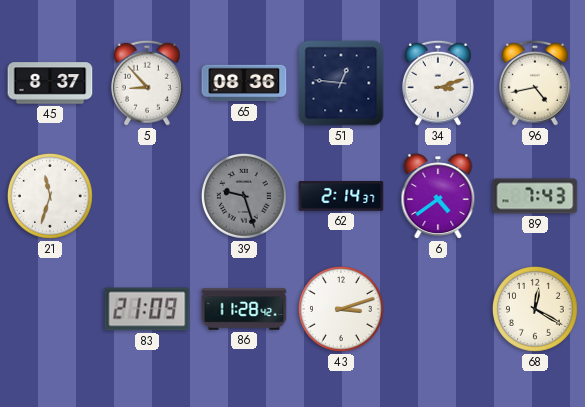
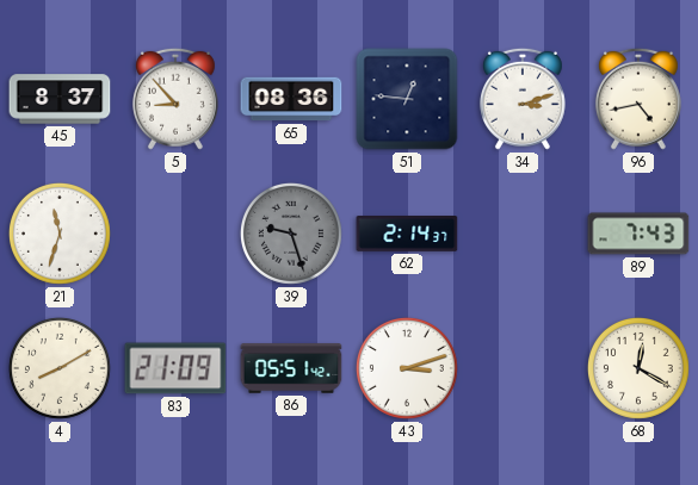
6: 4:39 -> none (438, 196)
4: none -> 8:10 (60, 368)
86: 11:28 -> 05:51 (291, 368)
